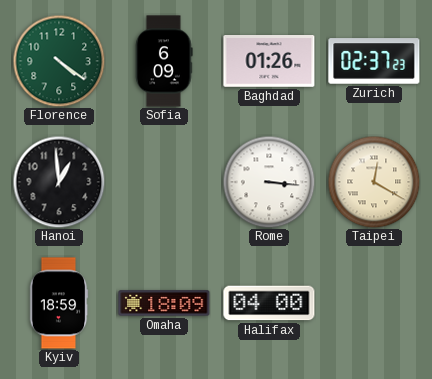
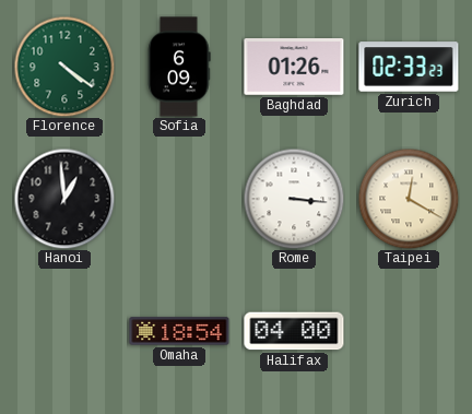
Zurich: 02:37 -> 02:33 (409, 67)
Kyiv: 18:59 -> none (59, 303)
Omaha: 18:09 -> 18:54 (179, 331)
